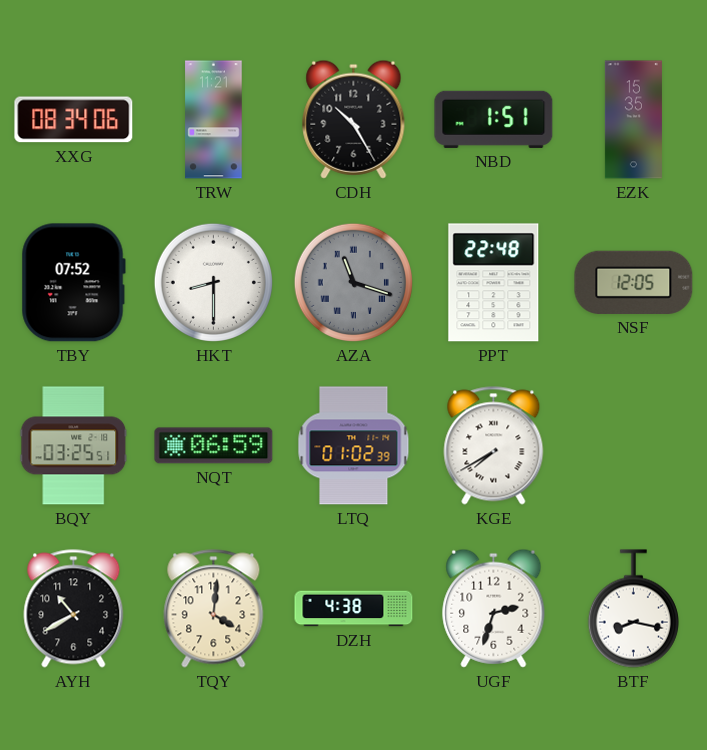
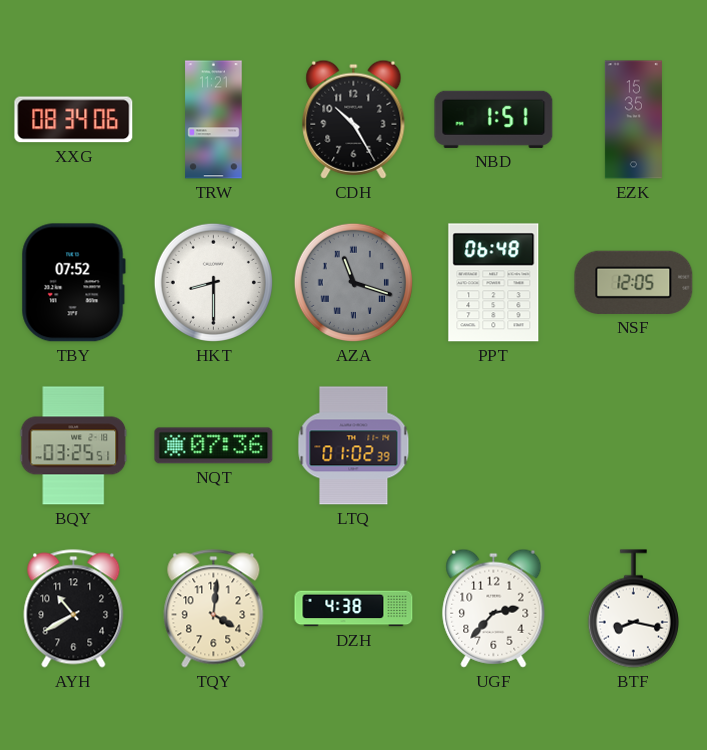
PPT: 22:48 -> 06:48 (494, 283)
NQT: 06:59 -> 07:36 (214, 446)
KGE: 7:40 -> none (494, 446)
UGF: 2:33 -> 2:37 (494, 608)
